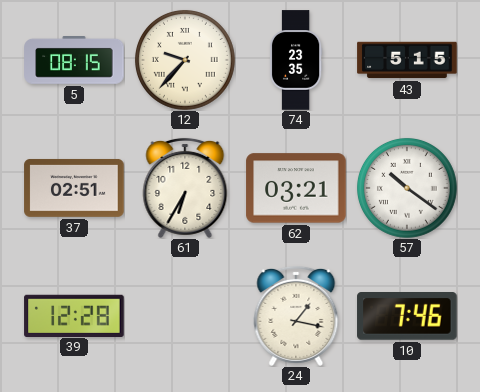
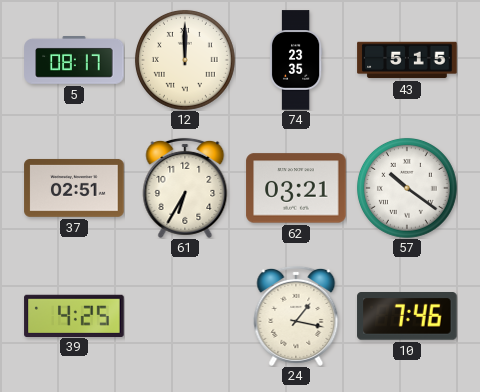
5: 08:15 -> 08:17 (74, 61)
12: 9:37 -> 12:00 (185, 60)
39: 12:28 -> 4:25 (74, 315)
